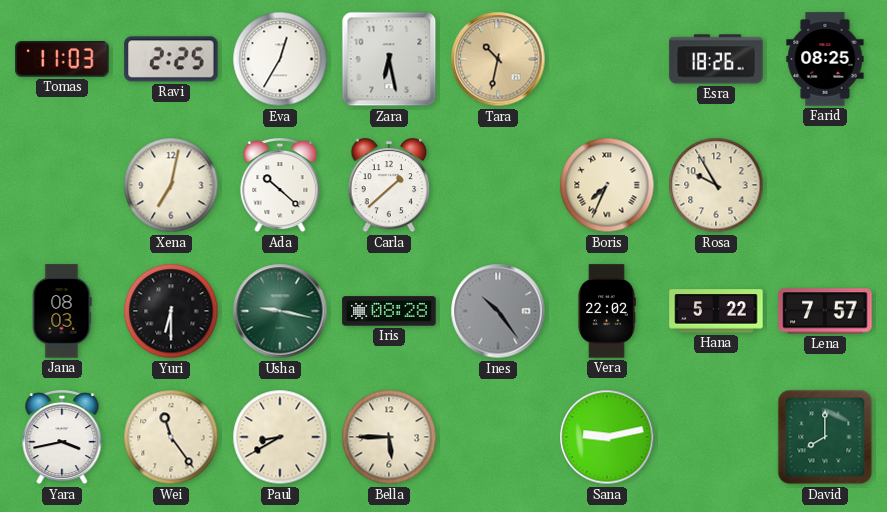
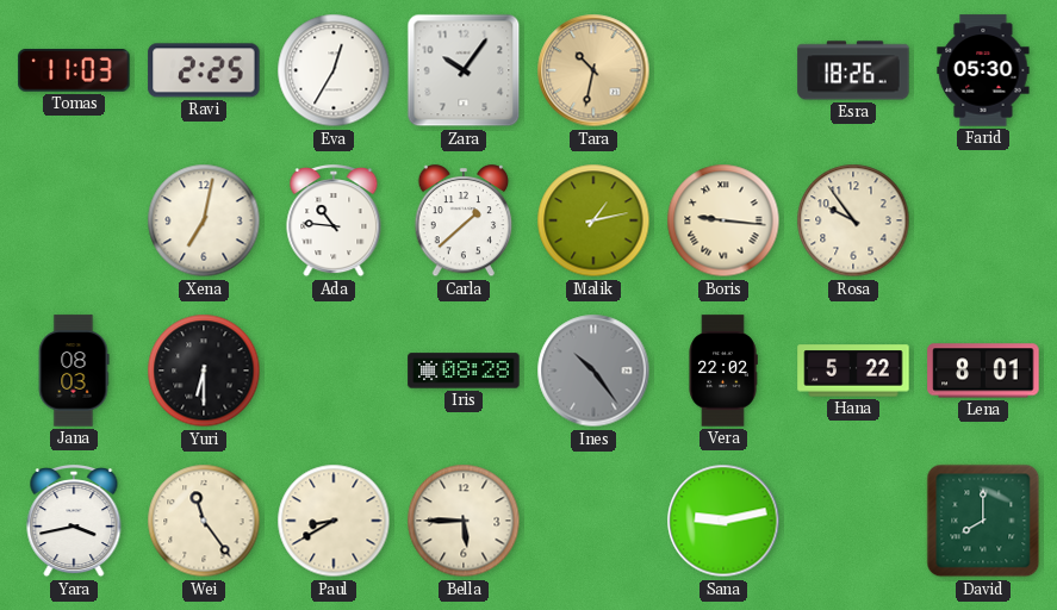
Zara: 6:28 -> 10:06 (464, 70)
Farid: 08:25 -> 05:30 (983, 70)
Ada: 10:22 -> 10:46 (334, 222)
Malik: none -> 1:13 (593, 220)
Boris: 7:34 -> 9:16 (723, 220)
Rosa: 9:55 -> 9:54 (853, 220)
Usha: 9:17 -> none (280, 311)
Lena: 7:57 -> 8:01 (983, 371)
